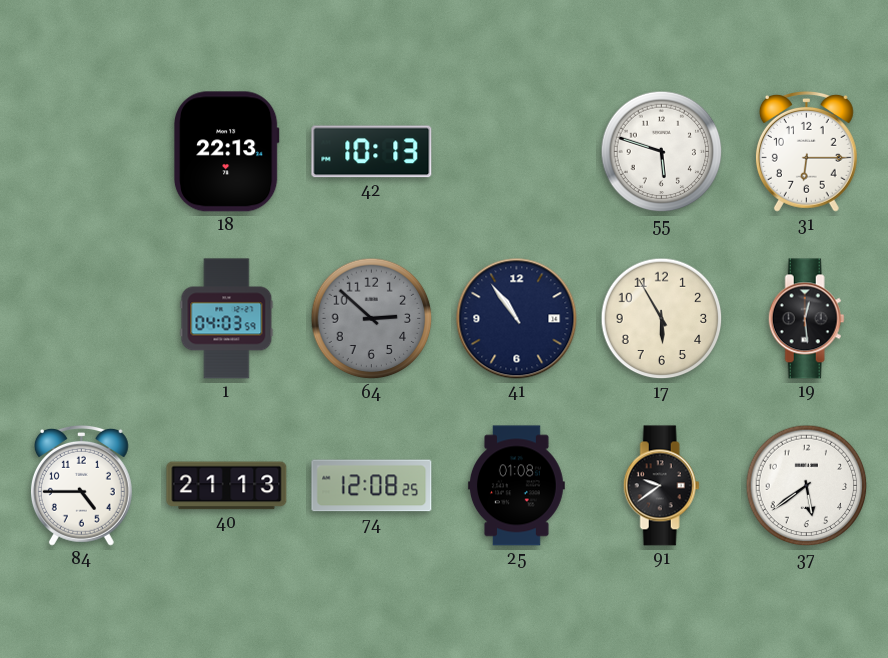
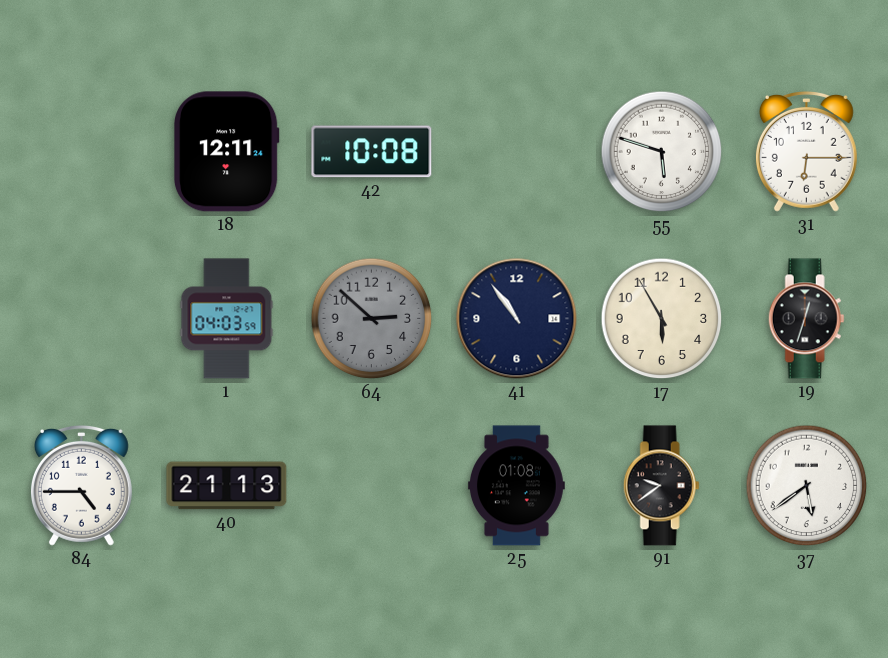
18: 22:13 -> 12:11 (226, 152)
42: 10:13 -> 10:08 (372, 152)
19: 12:29 -> 12:33 (806, 319)
74: 12:08 -> none (372, 486)
